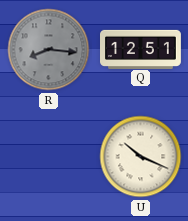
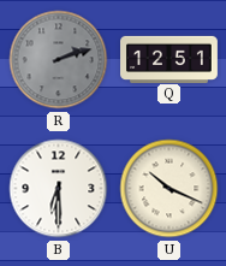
R: 8:16 -> 2:12 (59, 60)
B: none -> 6:30 (59, 189)
